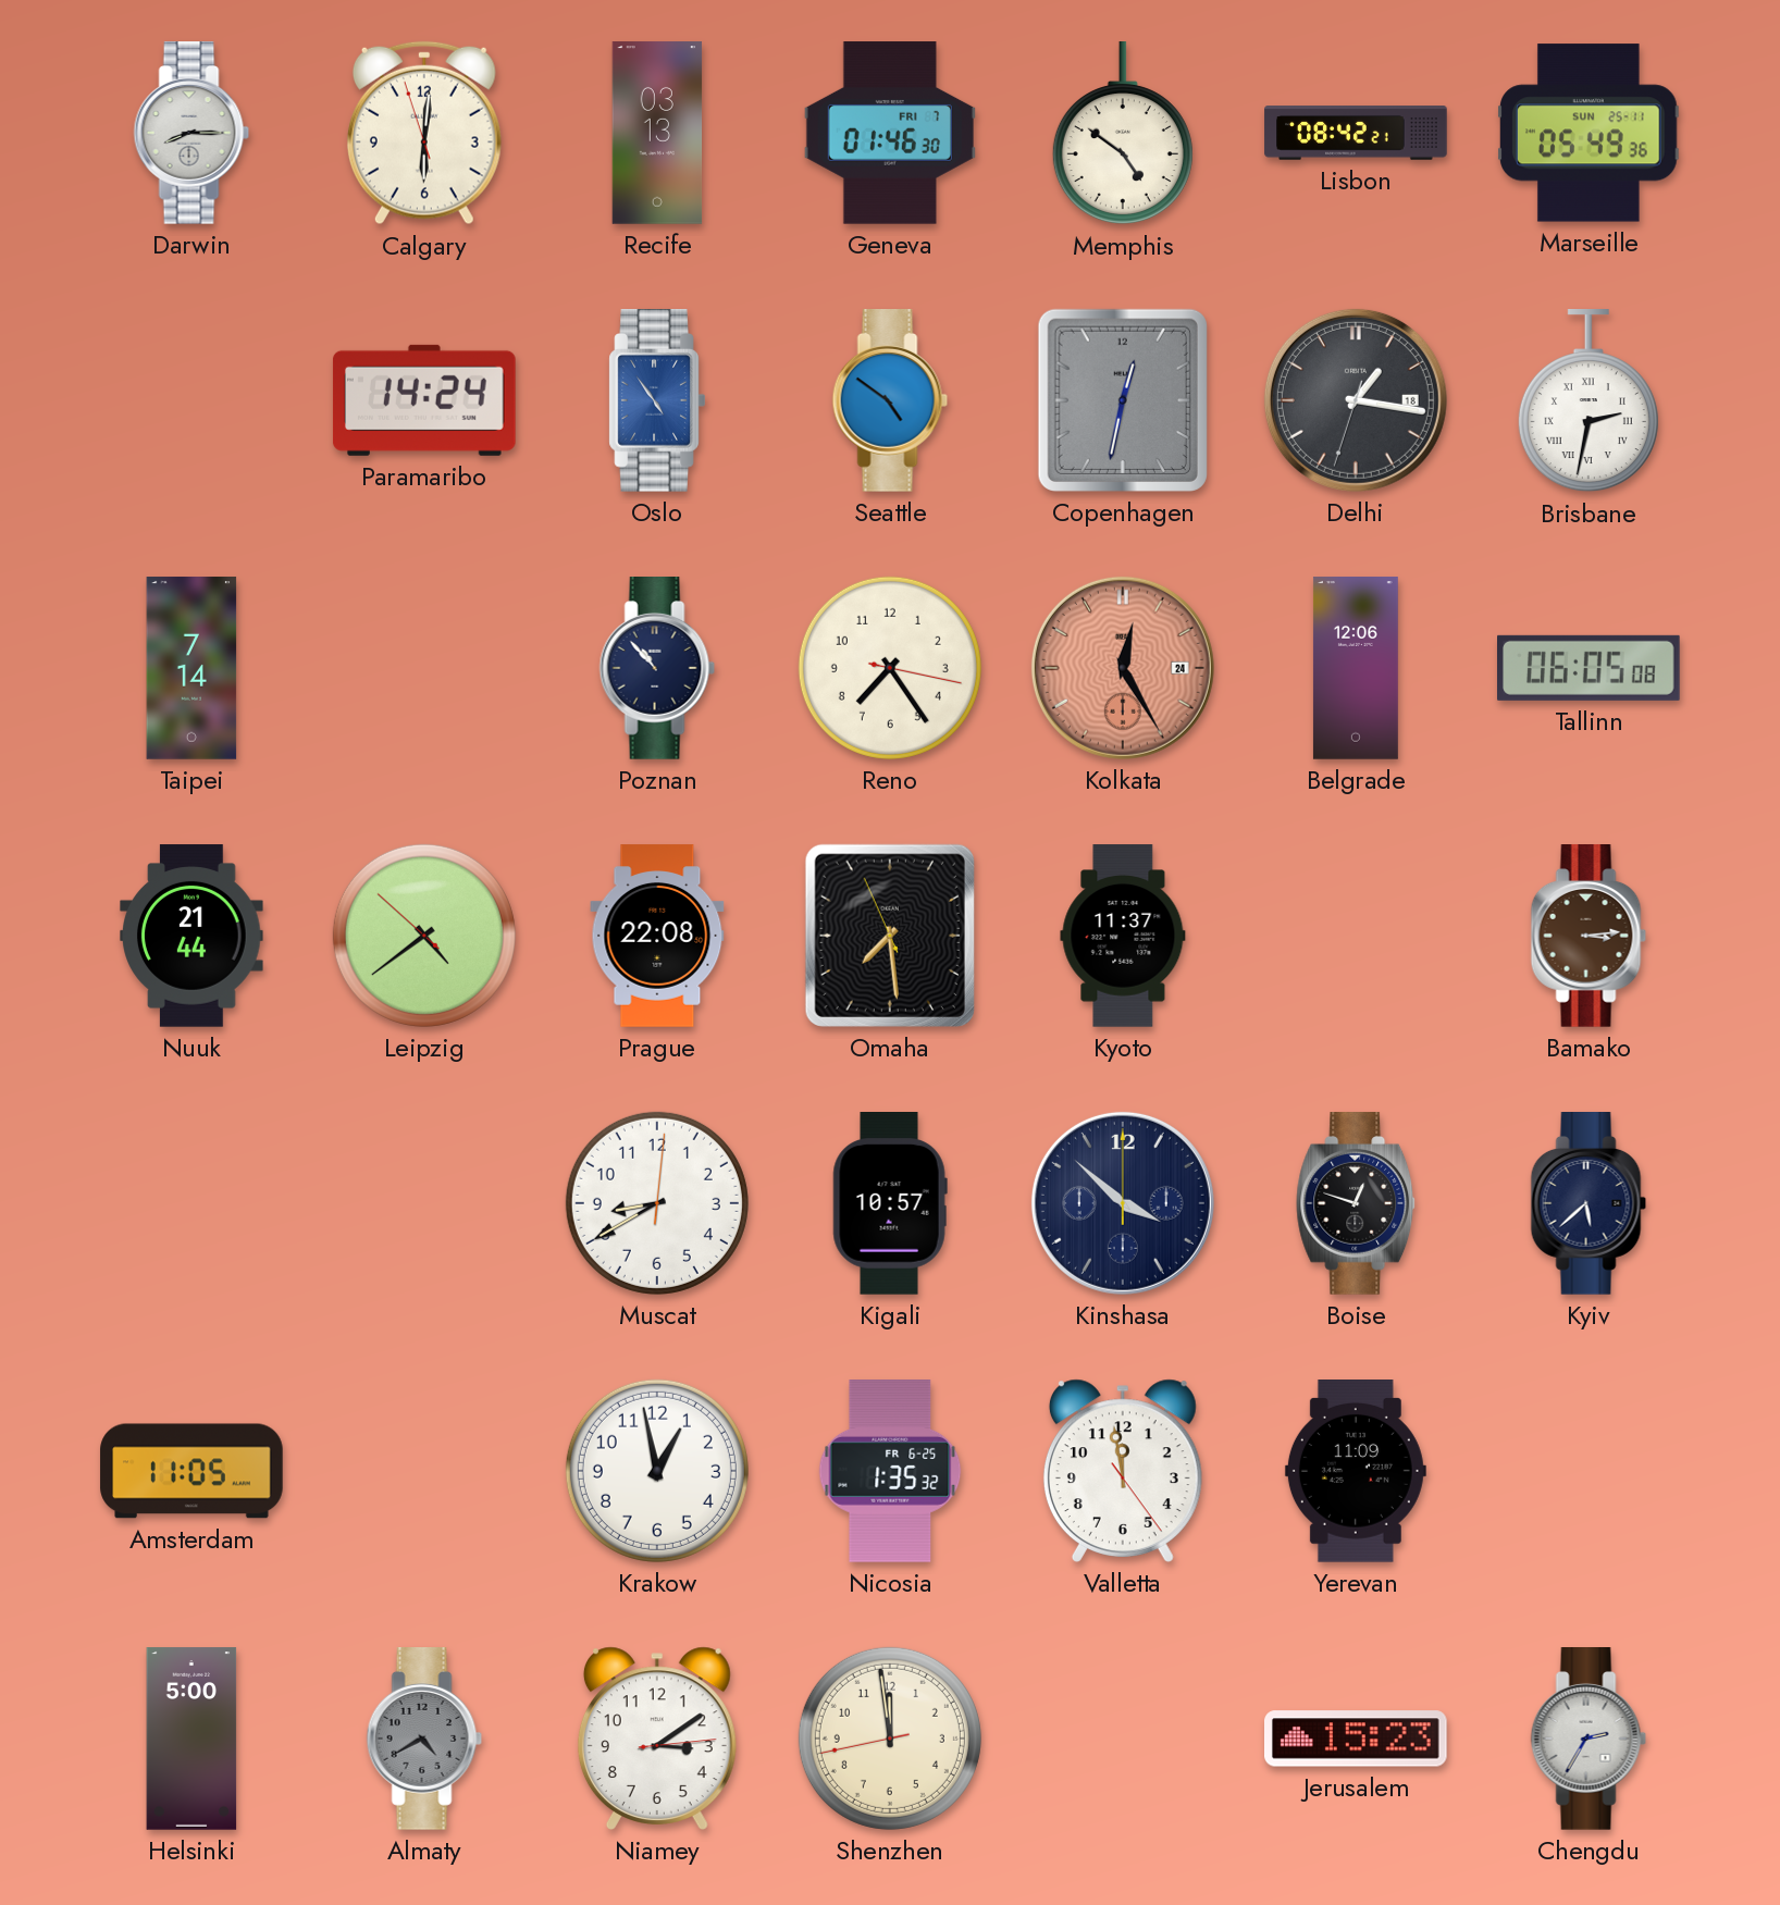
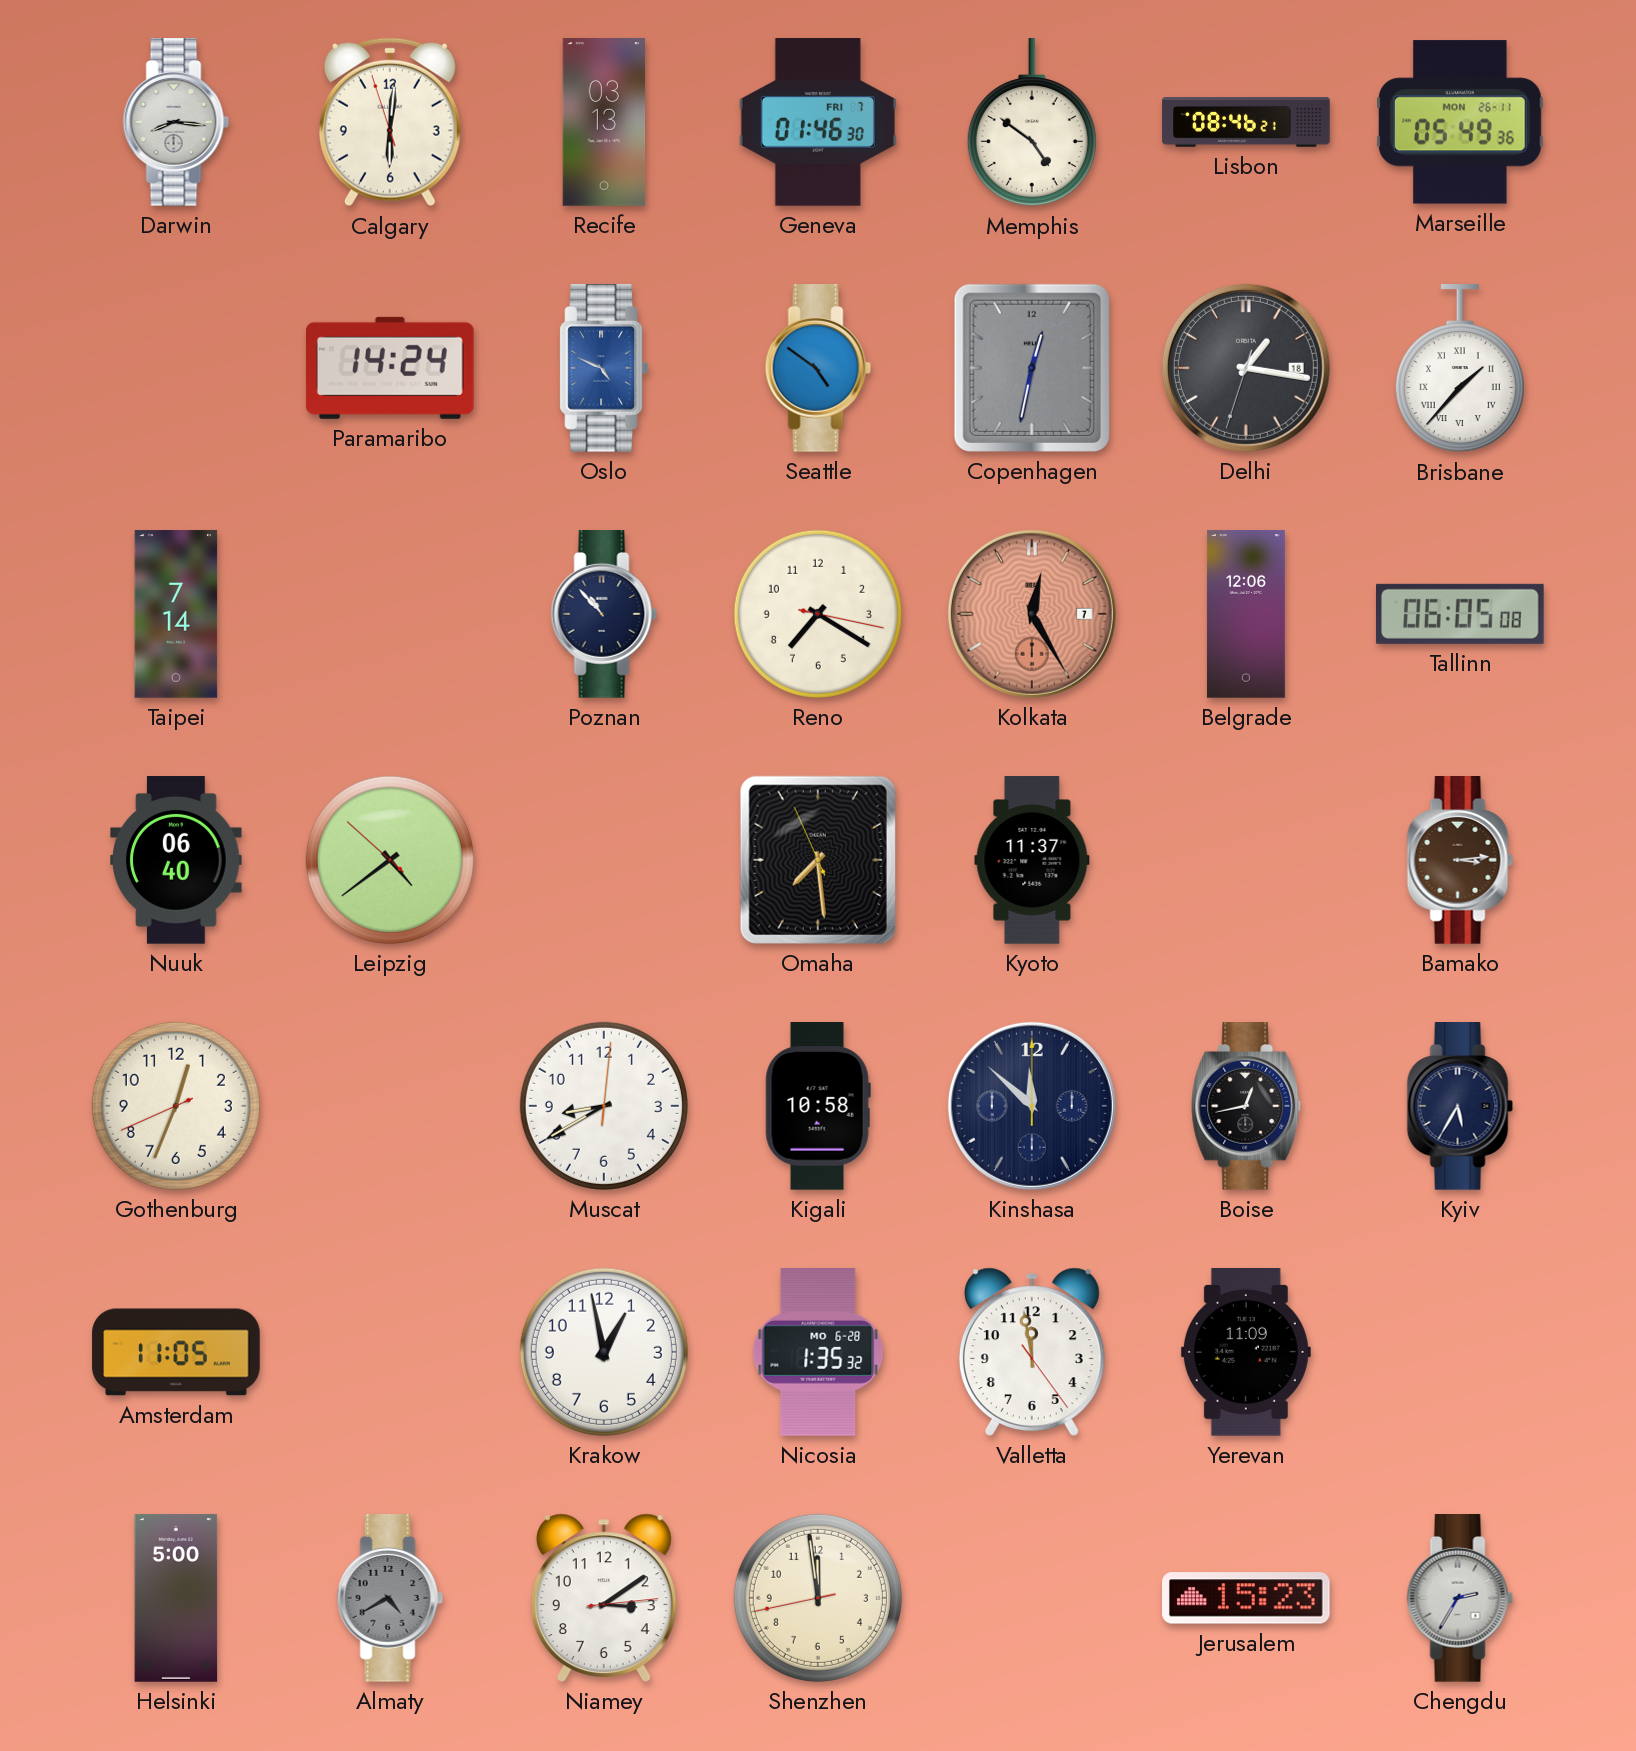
Darwin: 8:15 -> 8:16 (176, 123)
Lisbon: 08:42 -> 08:46 (1246, 122)
Marseille date: SUN 25-11 -> MON 26-11 (1461, 122)
Oslo: 4:54 -> 4:49 (604, 369)
Brisbane: 2:32 -> 1:37 (1460, 369)
Reno: 7:24 -> 7:20 (818, 614)
Kolkata date: 24 -> 7 (1032, 614)
Nuuk: 21:44 -> 06:40 (176, 860)
Prague: 22:08 -> none (657, 936)
Gothenburg: none -> 12:33 (176, 1106)
Kigali: 10:57 -> 10:58 (818, 1107)
Kinshasa: 3:52 -> 11:52 (1032, 1106)
Boise: 12:48 -> 12:43 (1247, 1107)
Kyiv: 5:38 -> 5:35 (1460, 1107)
Nicosia date: FR 6-25 -> MO 6-28 (818, 1352)
